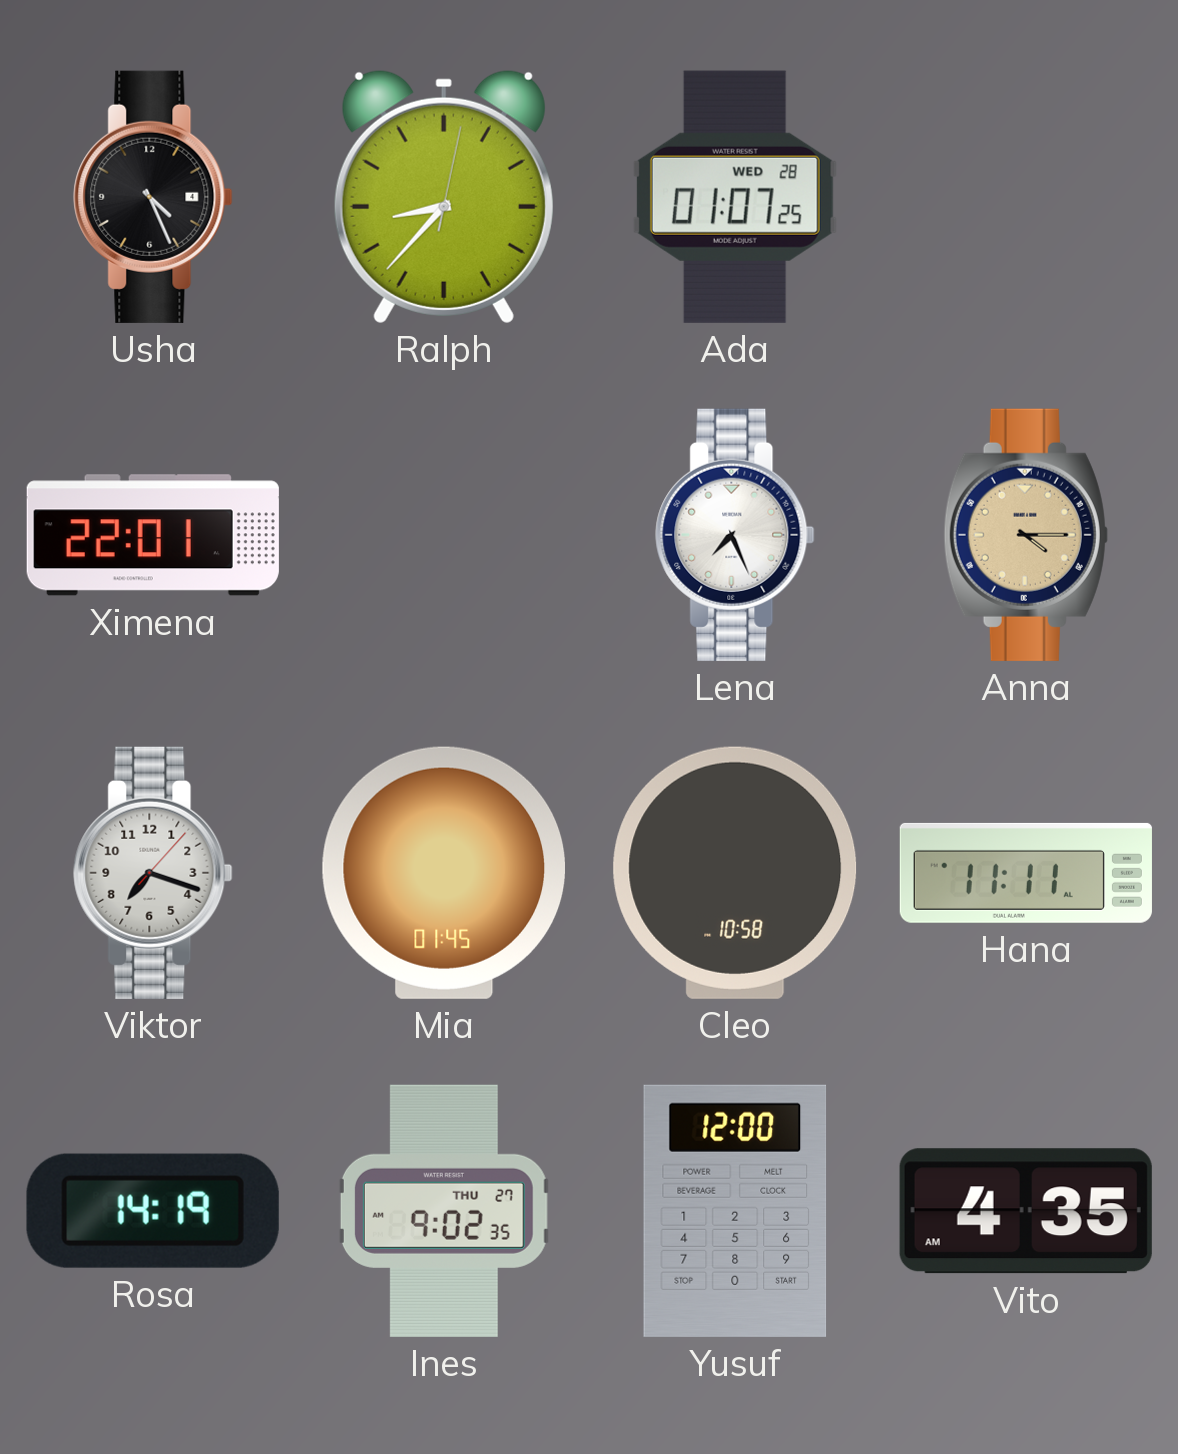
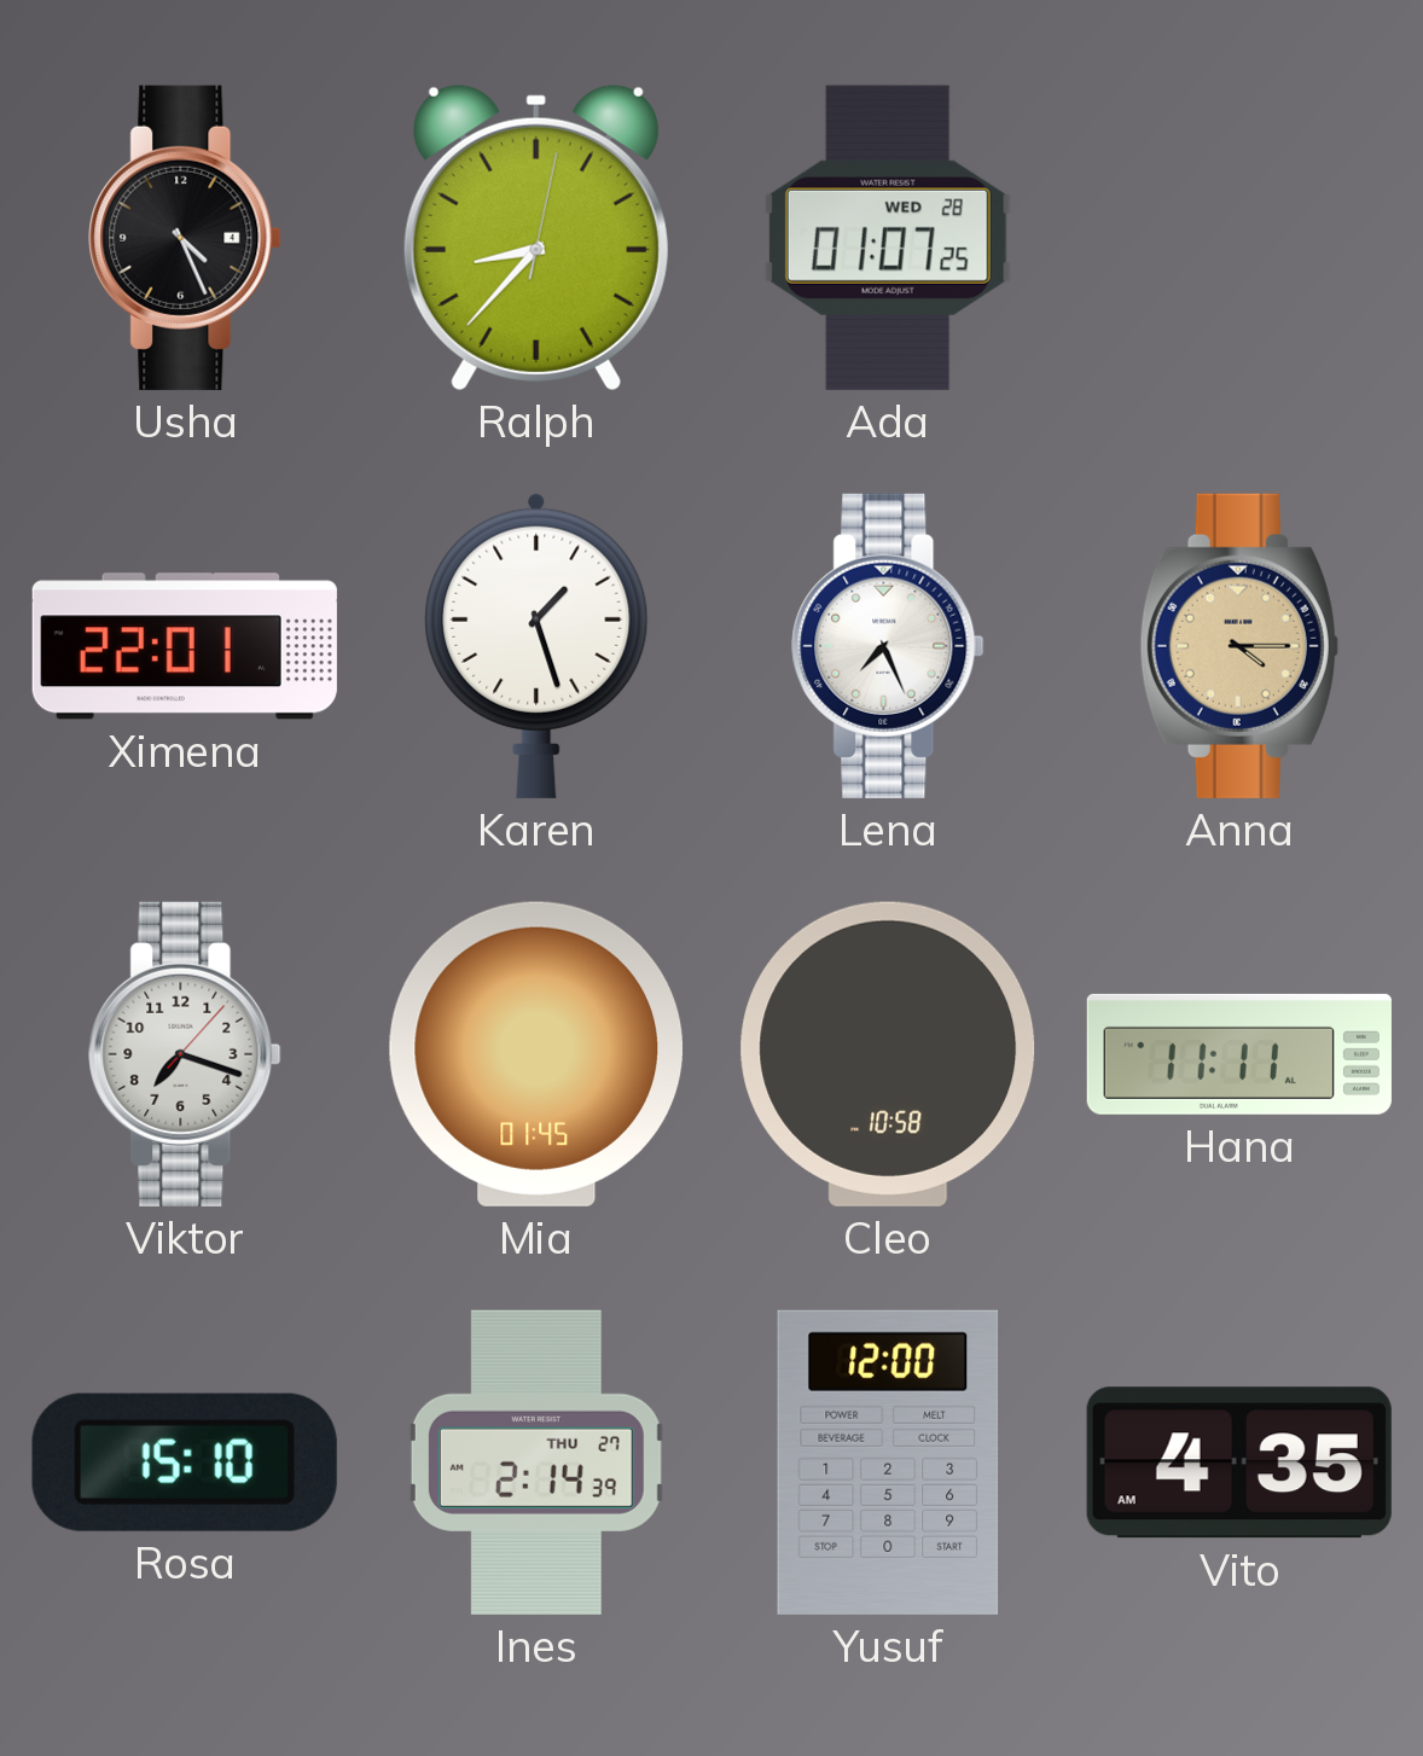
Karen: none -> 1:27 (536, 645)
Rosa: 14:19 -> 15:10 (185, 1463)
Ines: 9:02 -> 2:14 (536, 1463)
